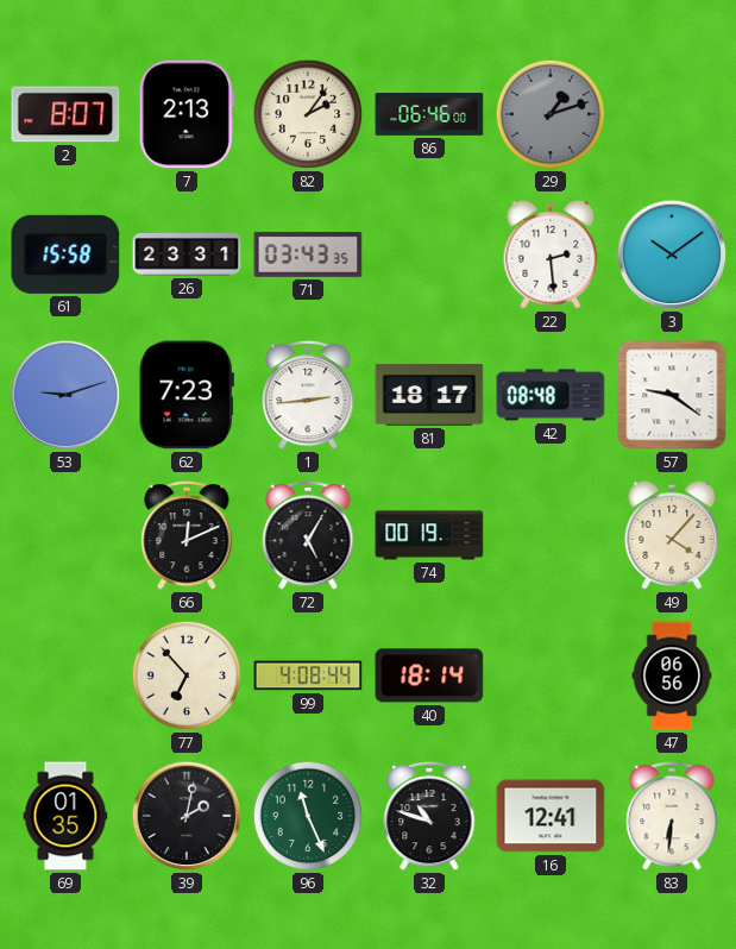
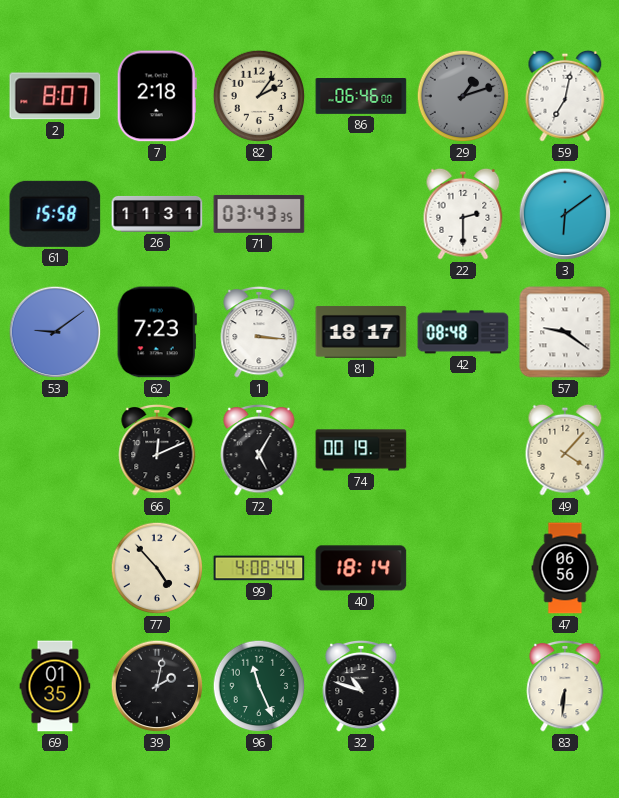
7: 2:13 -> 2:18 (157, 96)
59: none -> 7:02 (565, 96)
26: 23:31 -> 11:31 (157, 214)
22: 2:29 -> 2:30 (463, 214)
3: 10:09 -> 6:09 (565, 214)
53: 9:12 -> 9:09 (55, 332)
1: 2:44 -> 3:16 (259, 332)
77: 6:53 -> 4:53 (157, 568)
16: 12:41 -> none (551, 816)
